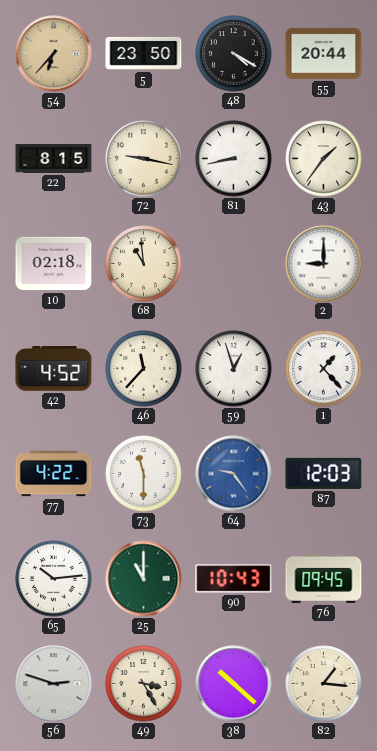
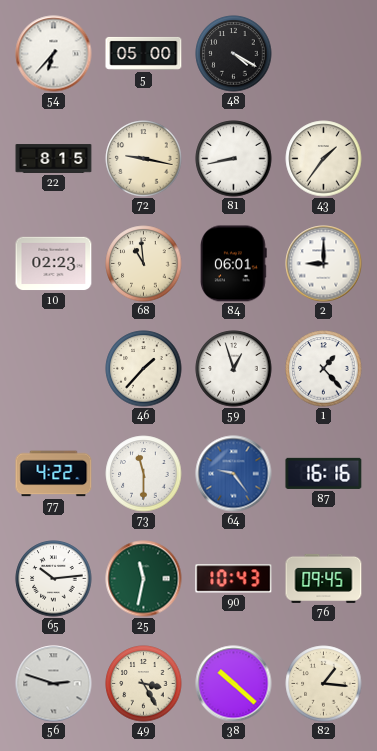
54 dial: champagne -> white (54, 54)
5: 23:50 -> 05:00 (144, 53)
55: 20:44 -> none (324, 53)
10: 02:18 -> 02:23 (54, 264)
84: none -> 06:01 (234, 264)
42: 4:52 -> none (54, 369)
46: 11:37 -> 1:37 (144, 369)
87: 12:03 -> 16:16 (324, 473)
25: 11:00 -> 11:32 (144, 579)
